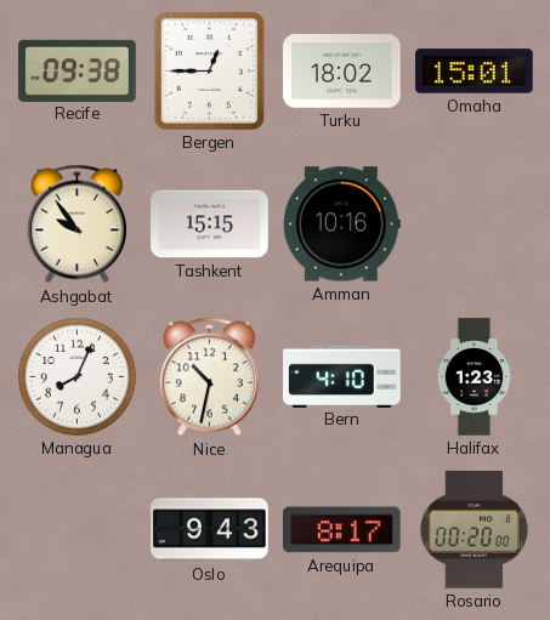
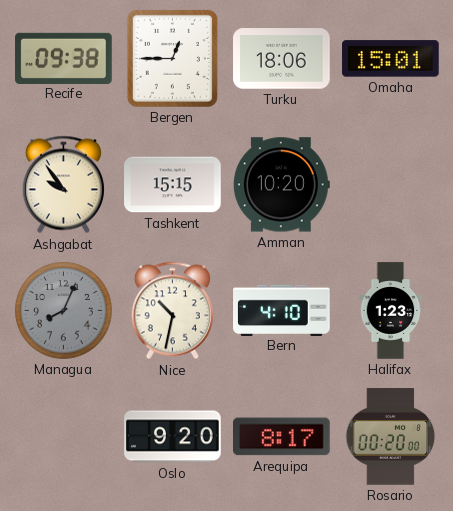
Turku: 18:02 -> 18:06 (282, 59)
Amman: 10:16 -> 10:20 (281, 185)
Managua dial: white -> grey (64, 311)
Oslo: 9:43 -> 9:20 (173, 437)
